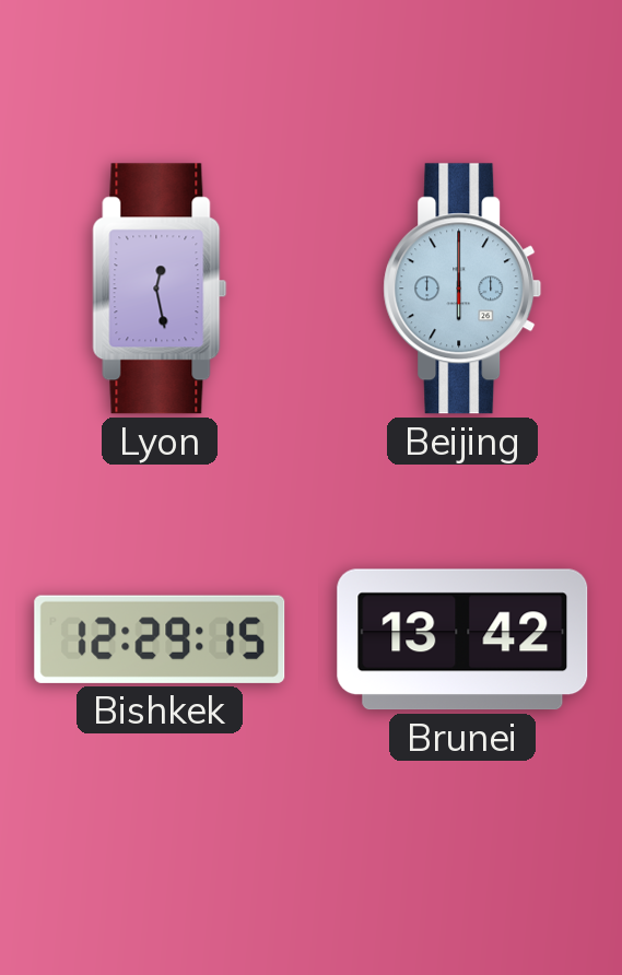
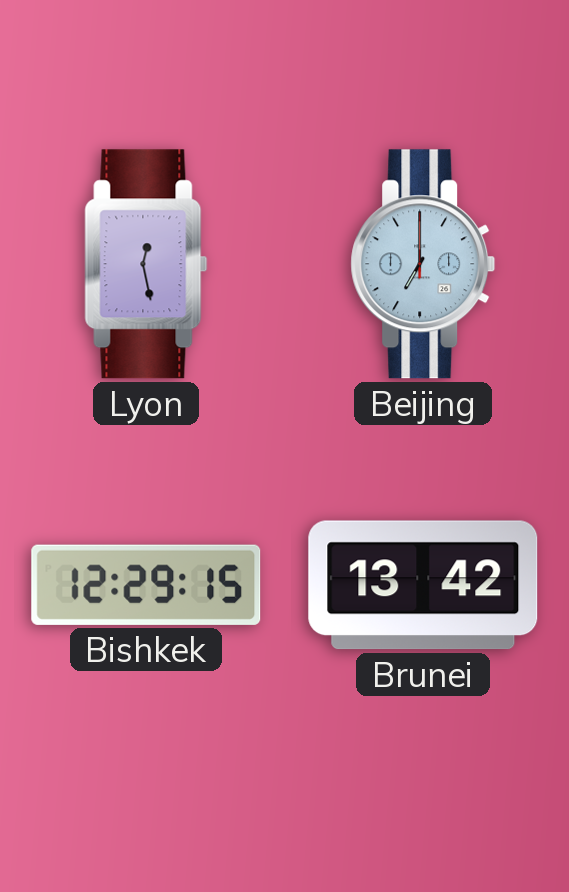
Beijing: 6:00 -> 7:00 (423, 264)
